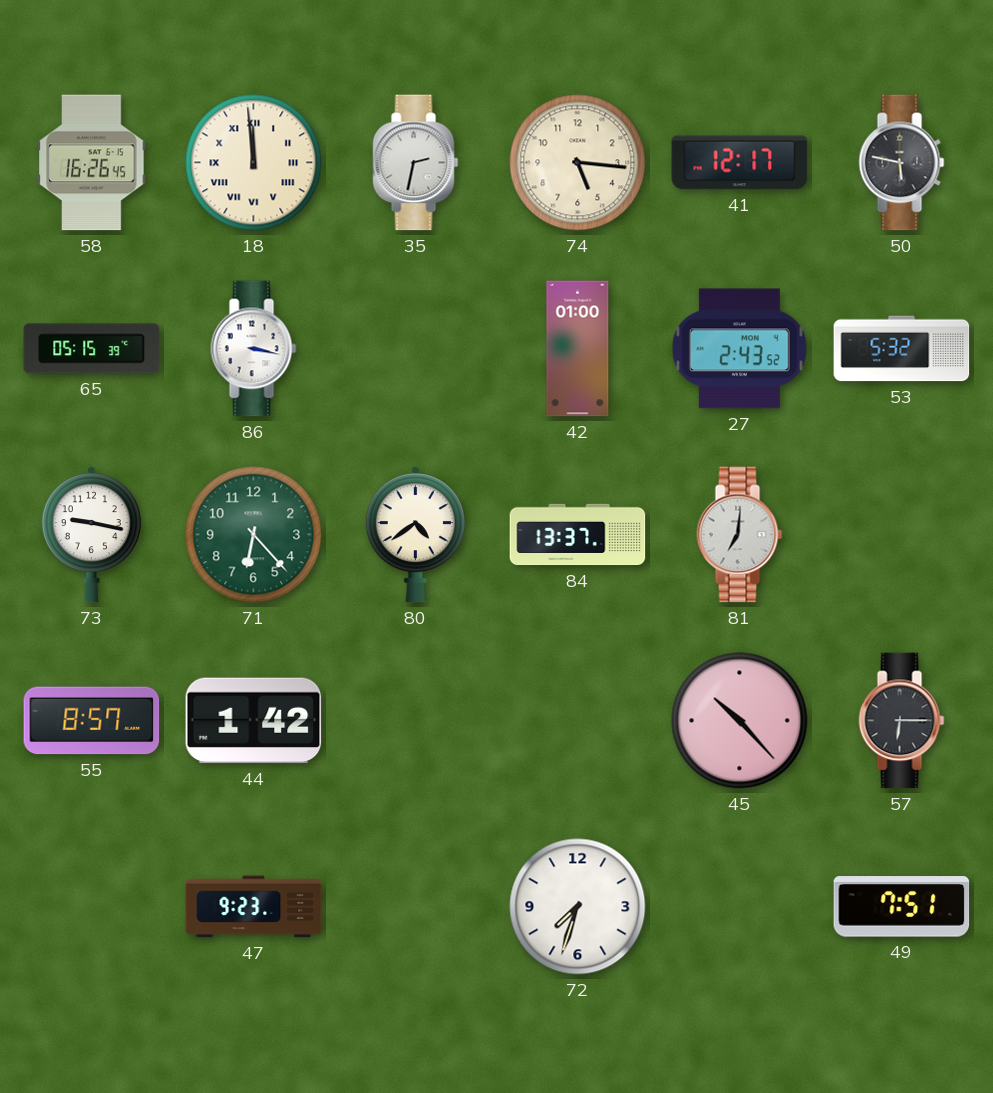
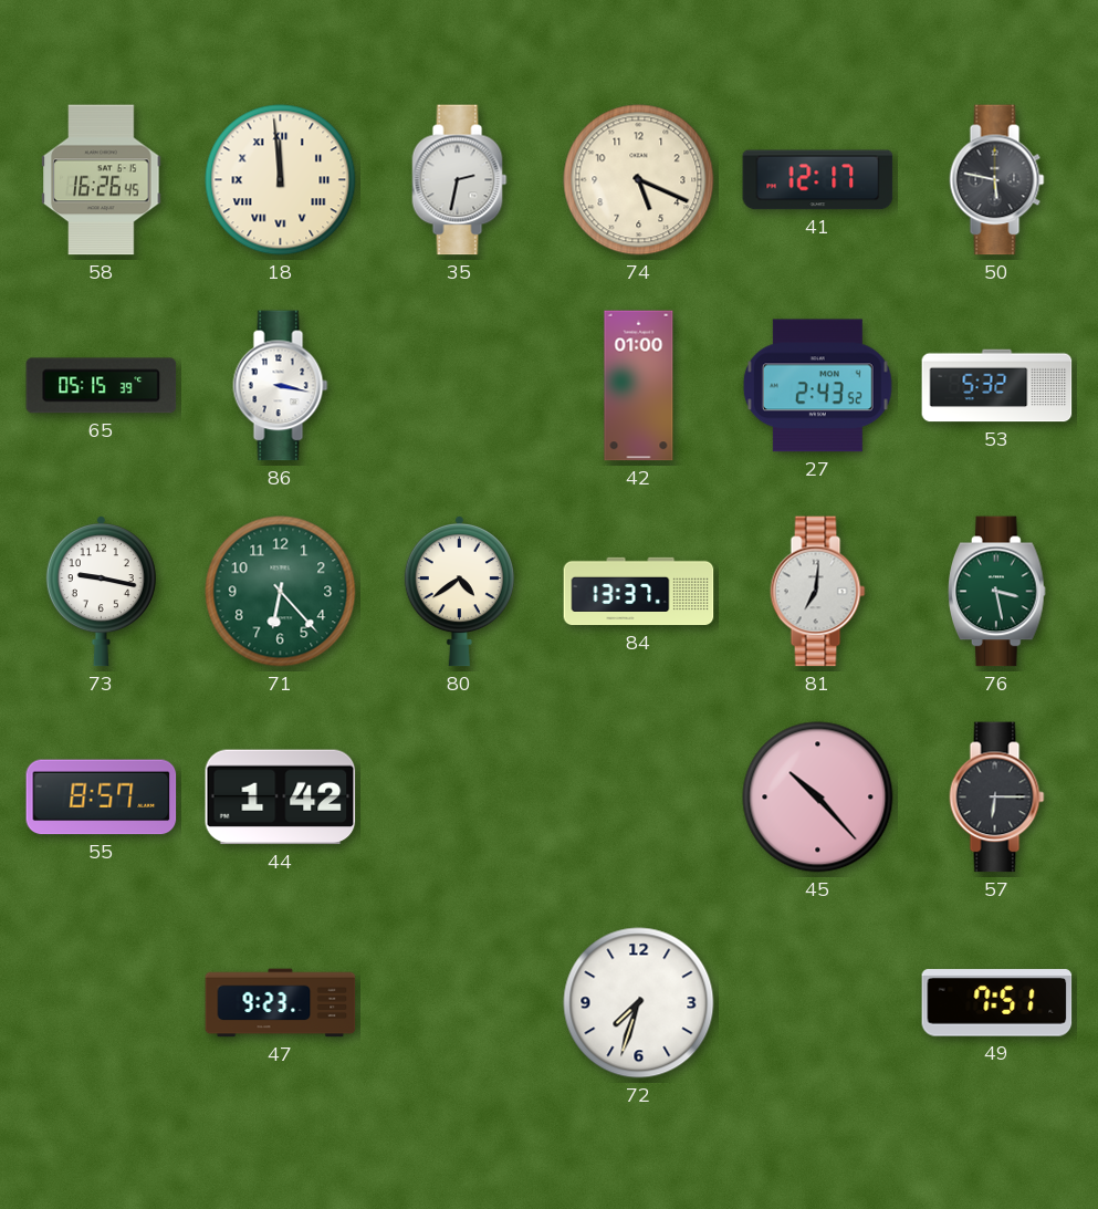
74: 5:16 -> 5:19 (639, 180)
76: none -> 3:28 (997, 592)
